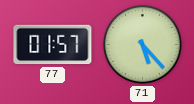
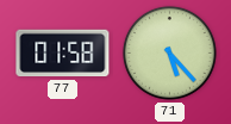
77: 01:57 -> 01:58 (63, 54)
